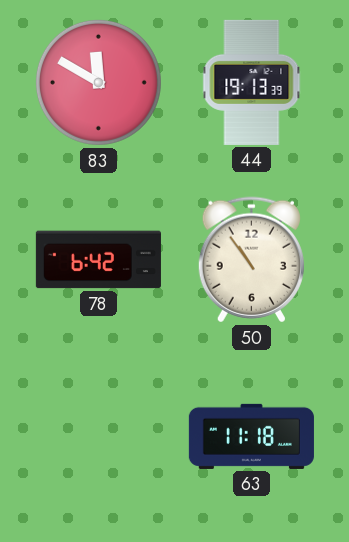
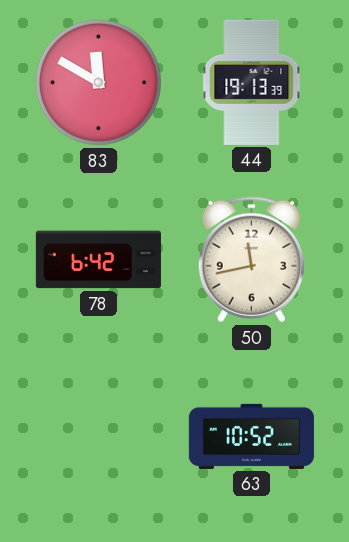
50: 10:54 -> 11:43 (251, 260)
63: 11:18 -> 10:52 (251, 436)
